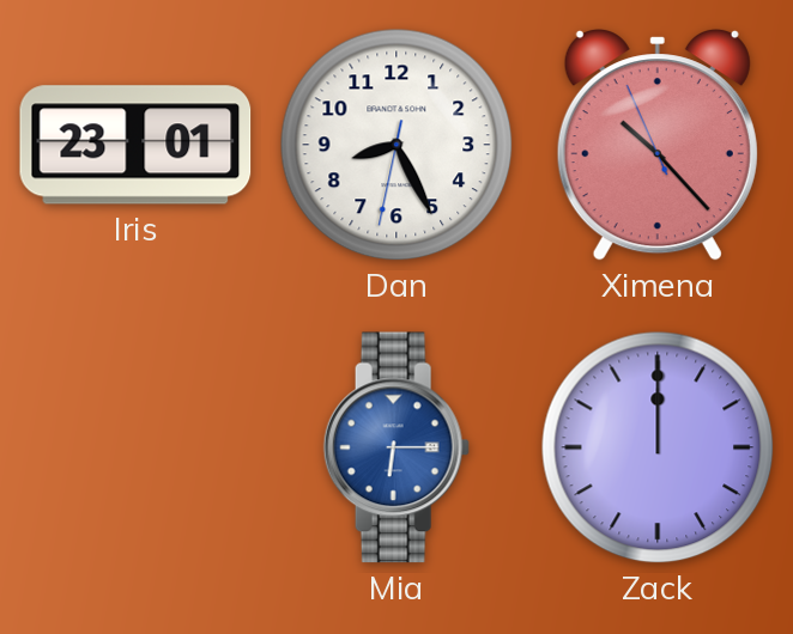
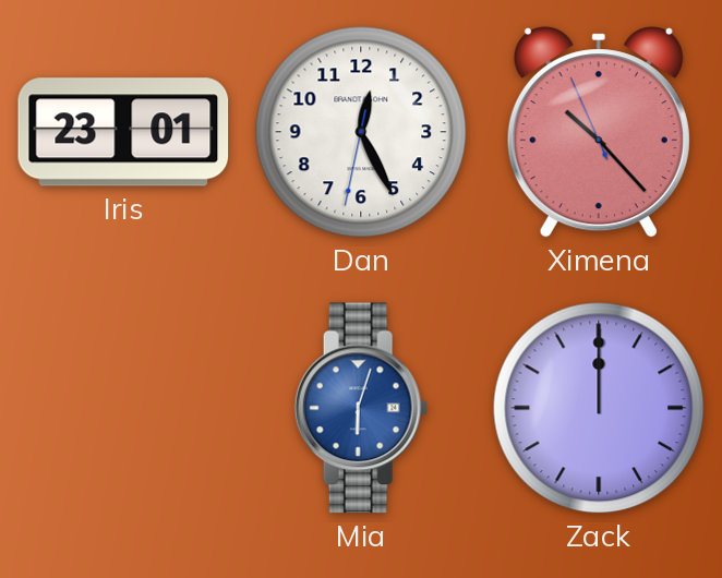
Dan: 8:25 -> 12:25 (361, 132)
Mia: 6:15 -> 6:03 (361, 408)
